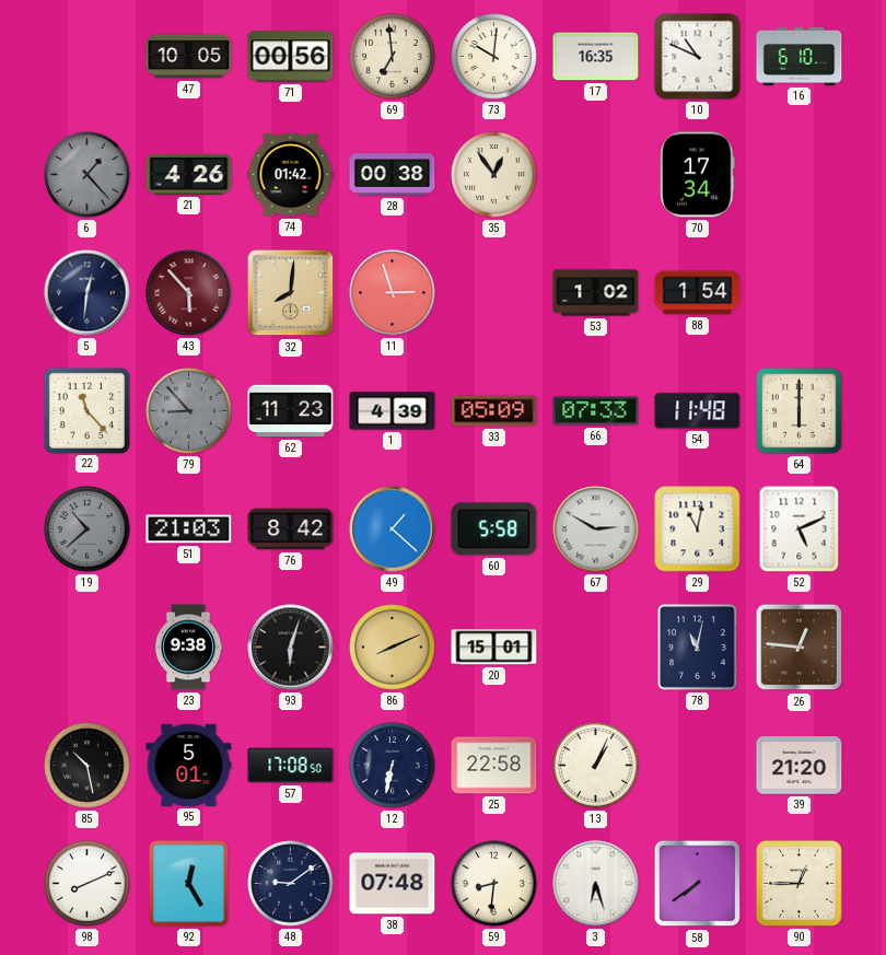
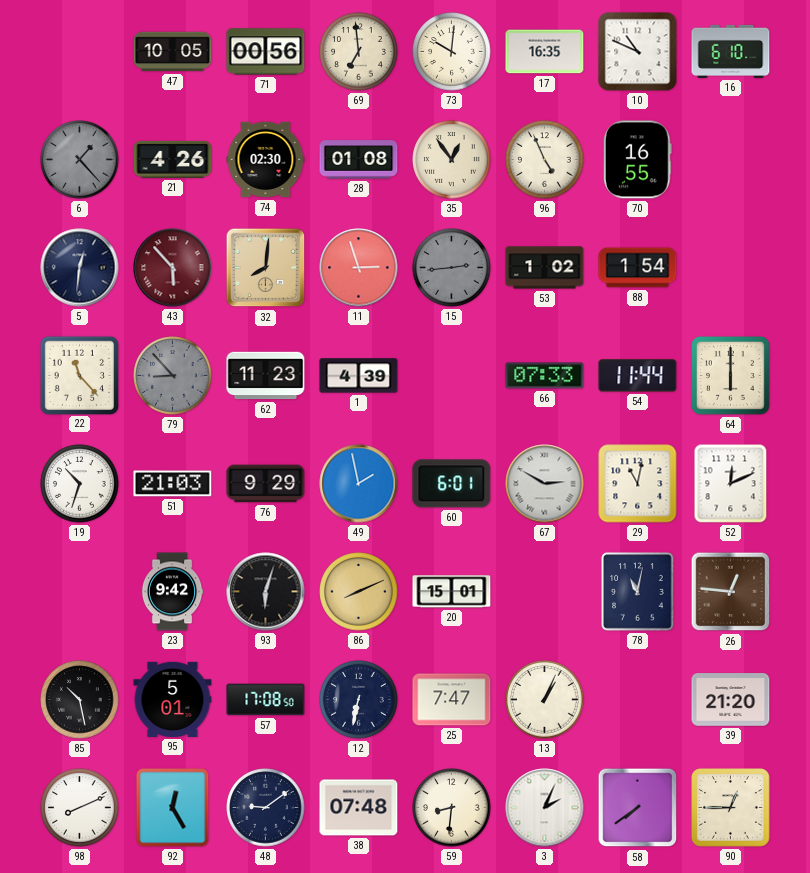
74: 01:42 -> 02:30 (266, 160)
28: 00:38 -> 01:08 (359, 160)
96: none -> 4:56 (545, 160)
70: 17:34 -> 16:55 (638, 160)
15: none -> 2:44 (452, 268)
33: 05:09 -> none (494, 411)
54: 11:48 -> 11:44 (638, 376)
19: 10:38 -> 10:33 (80, 484)
19 dial: grey -> white (80, 484)
76: 8:42 -> 9:29 (266, 484)
49: 1:22 -> 1:58 (359, 484)
60: 5:58 -> 6:01 (452, 484)
52: 5:11 -> 12:11 (731, 484)
23: 9:38 -> 9:42 (172, 592)
25: 22:58 -> 7:47 (452, 700)
3: 6:27 -> 2:04 (545, 808)
